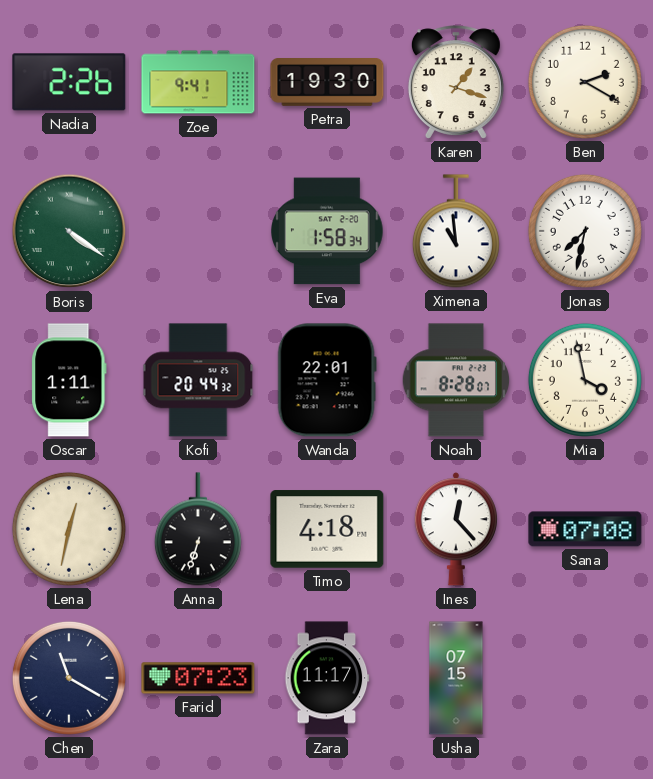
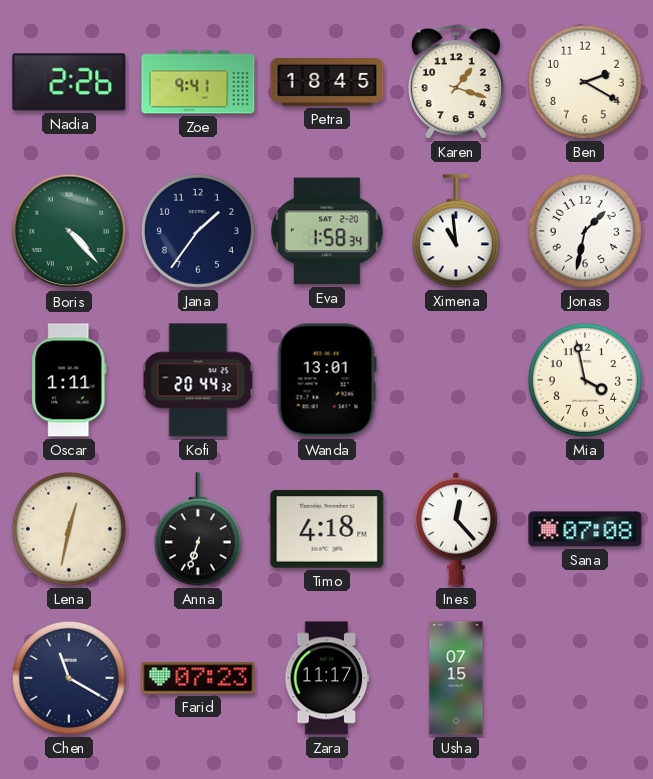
Petra: 19:30 -> 18:45 (327, 83)
Boris: 4:21 -> 4:23 (69, 231)
Jana: none -> 1:36 (198, 231)
Jonas: 7:32 -> 1:32 (585, 231)
Wanda: 22:01 -> 13:01 (327, 380)
Noah: 8:28 -> none (456, 380)
